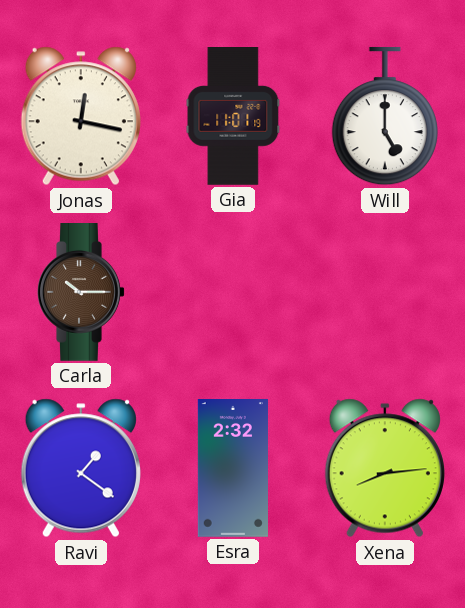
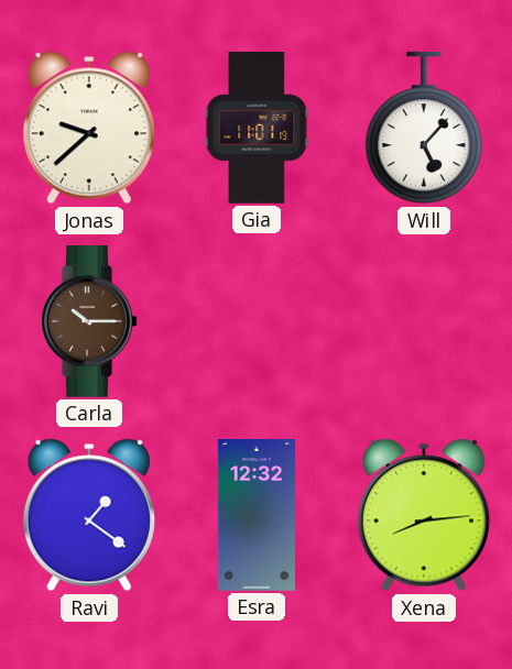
Jonas: 12:17 -> 9:38 (89, 128)
Will: 5:00 -> 5:07 (424, 128)
Esra: 2:32 -> 12:32 (257, 516)
